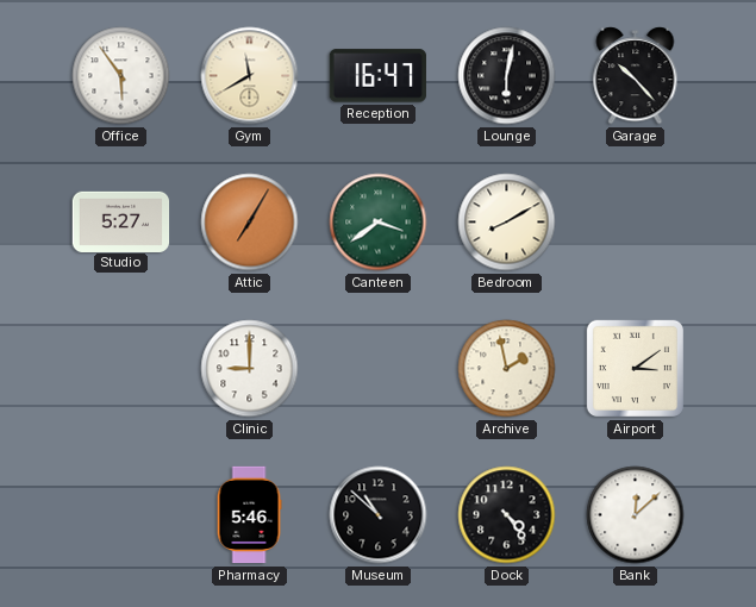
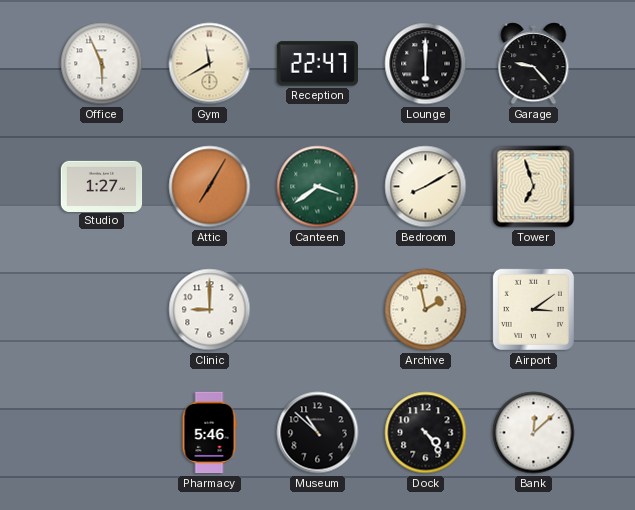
Office: 5:54 -> 5:56 (102, 64)
Reception: 16:47 -> 22:47 (317, 64)
Lounge: 6:02 -> 6:00 (426, 64)
Garage: 10:23 -> 9:23 (534, 64)
Studio: 5:27 -> 1:27 (102, 186)
Tower: none -> 6:57 (534, 187)
